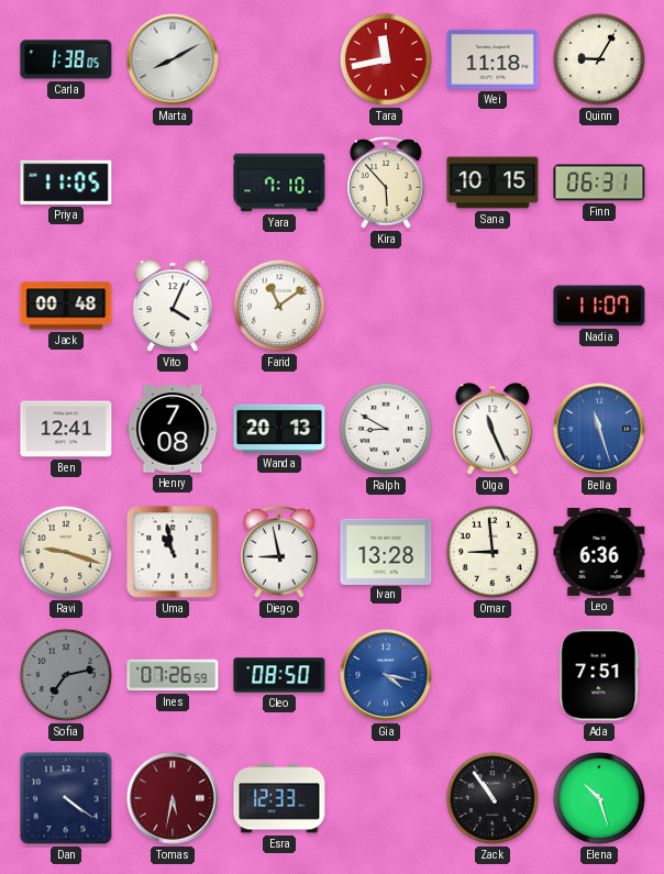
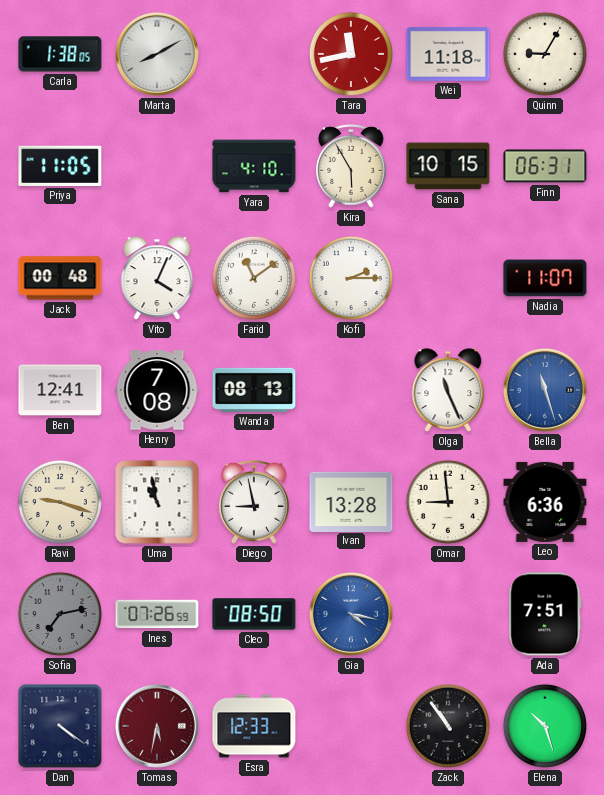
Yara: 7:10 -> 4:10 (254, 166)
Kira: 5:53 -> 5:55 (351, 166)
Kofi: none -> 2:15 (351, 278)
Wanda: 20:13 -> 08:13 (254, 390)
Ralph: 8:50 -> none (386, 429)
